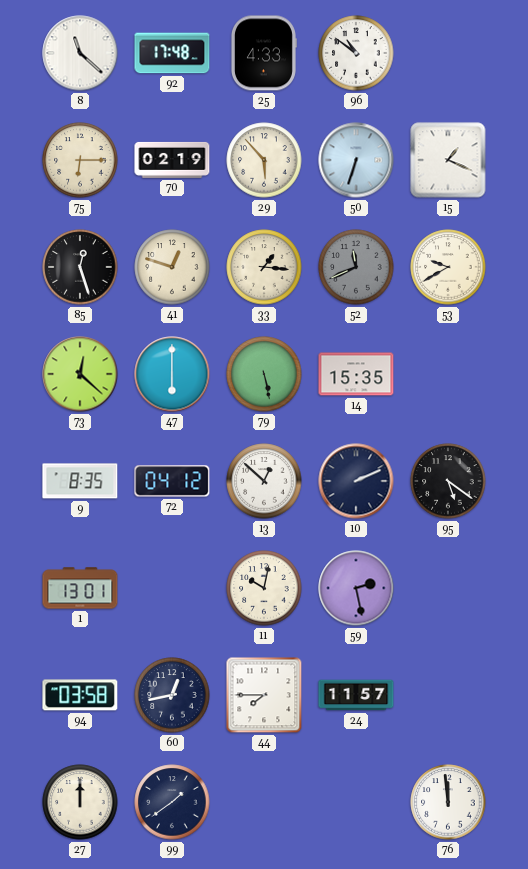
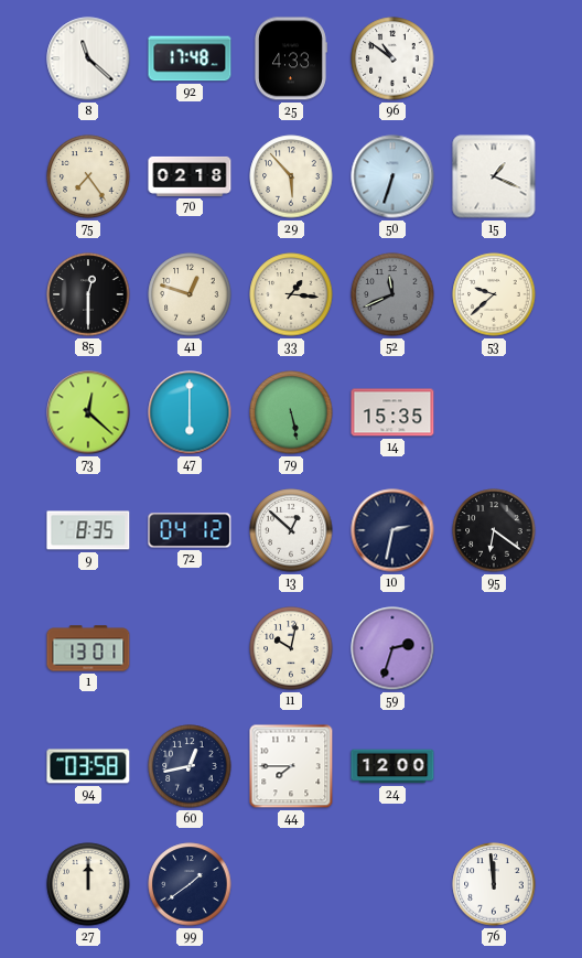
75: 6:15 -> 7:24 (88, 176)
70: 02:19 -> 02:18 (190, 176)
85: 12:27 -> 12:30 (88, 294)
53: 9:40 -> 9:38 (494, 294)
10: 2:11 -> 2:32 (392, 530)
95: 5:21 -> 6:21 (494, 530)
59: 2:28 -> 2:33 (392, 648)
24: 11:57 -> 12:00 (392, 766)
